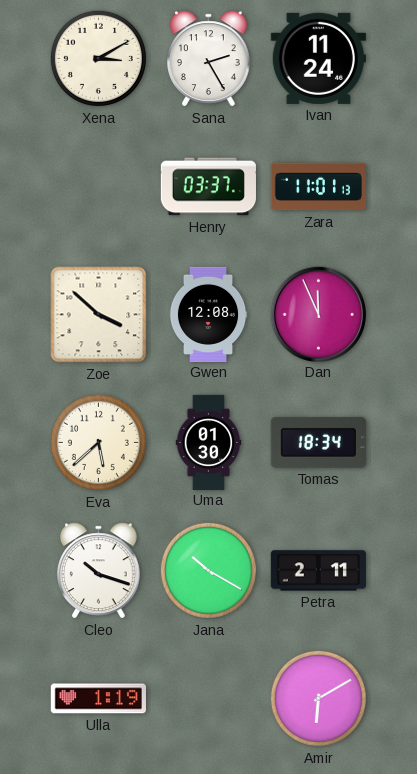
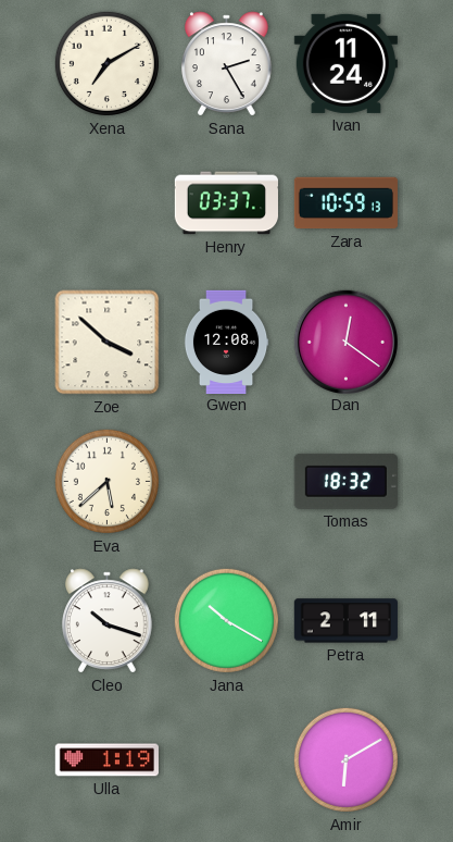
Xena: 3:10 -> 7:10 (106, 63)
Zara: 11:01 -> 10:59 (345, 203)
Dan: 11:56 -> 12:21 (345, 342)
Uma: 01:30 -> none (209, 442)
Tomas: 18:34 -> 18:32 (345, 481)
